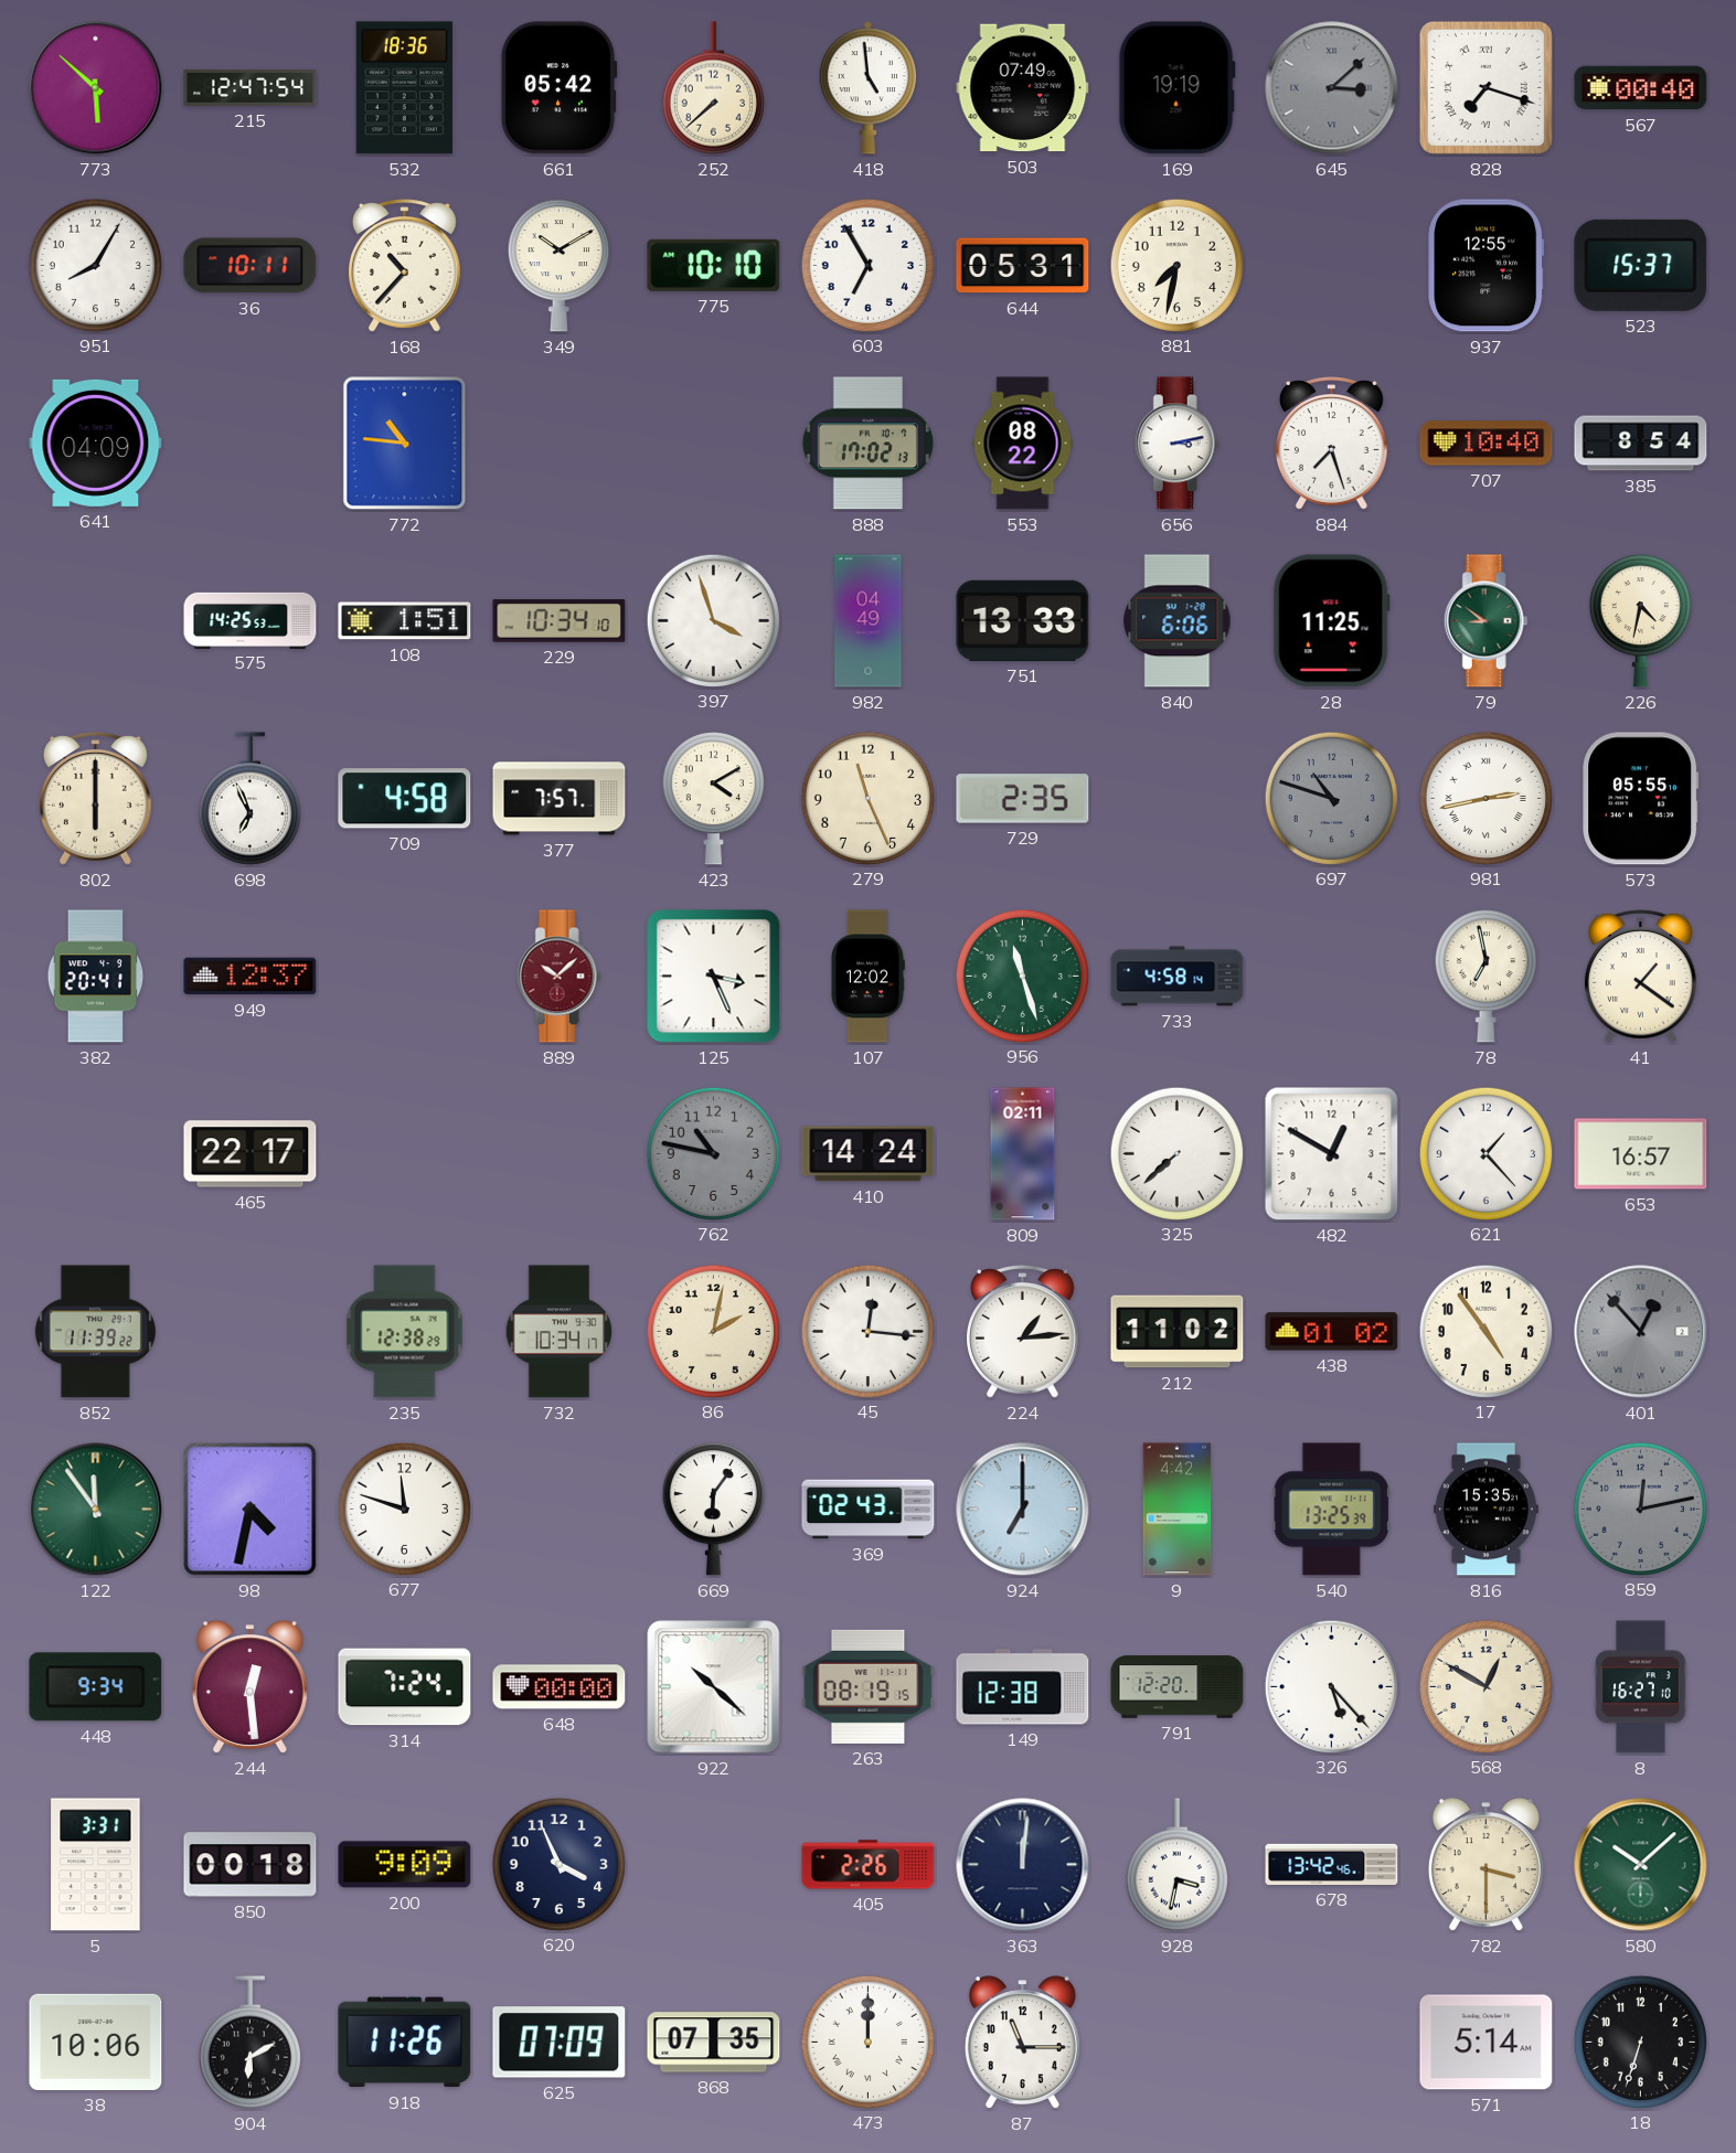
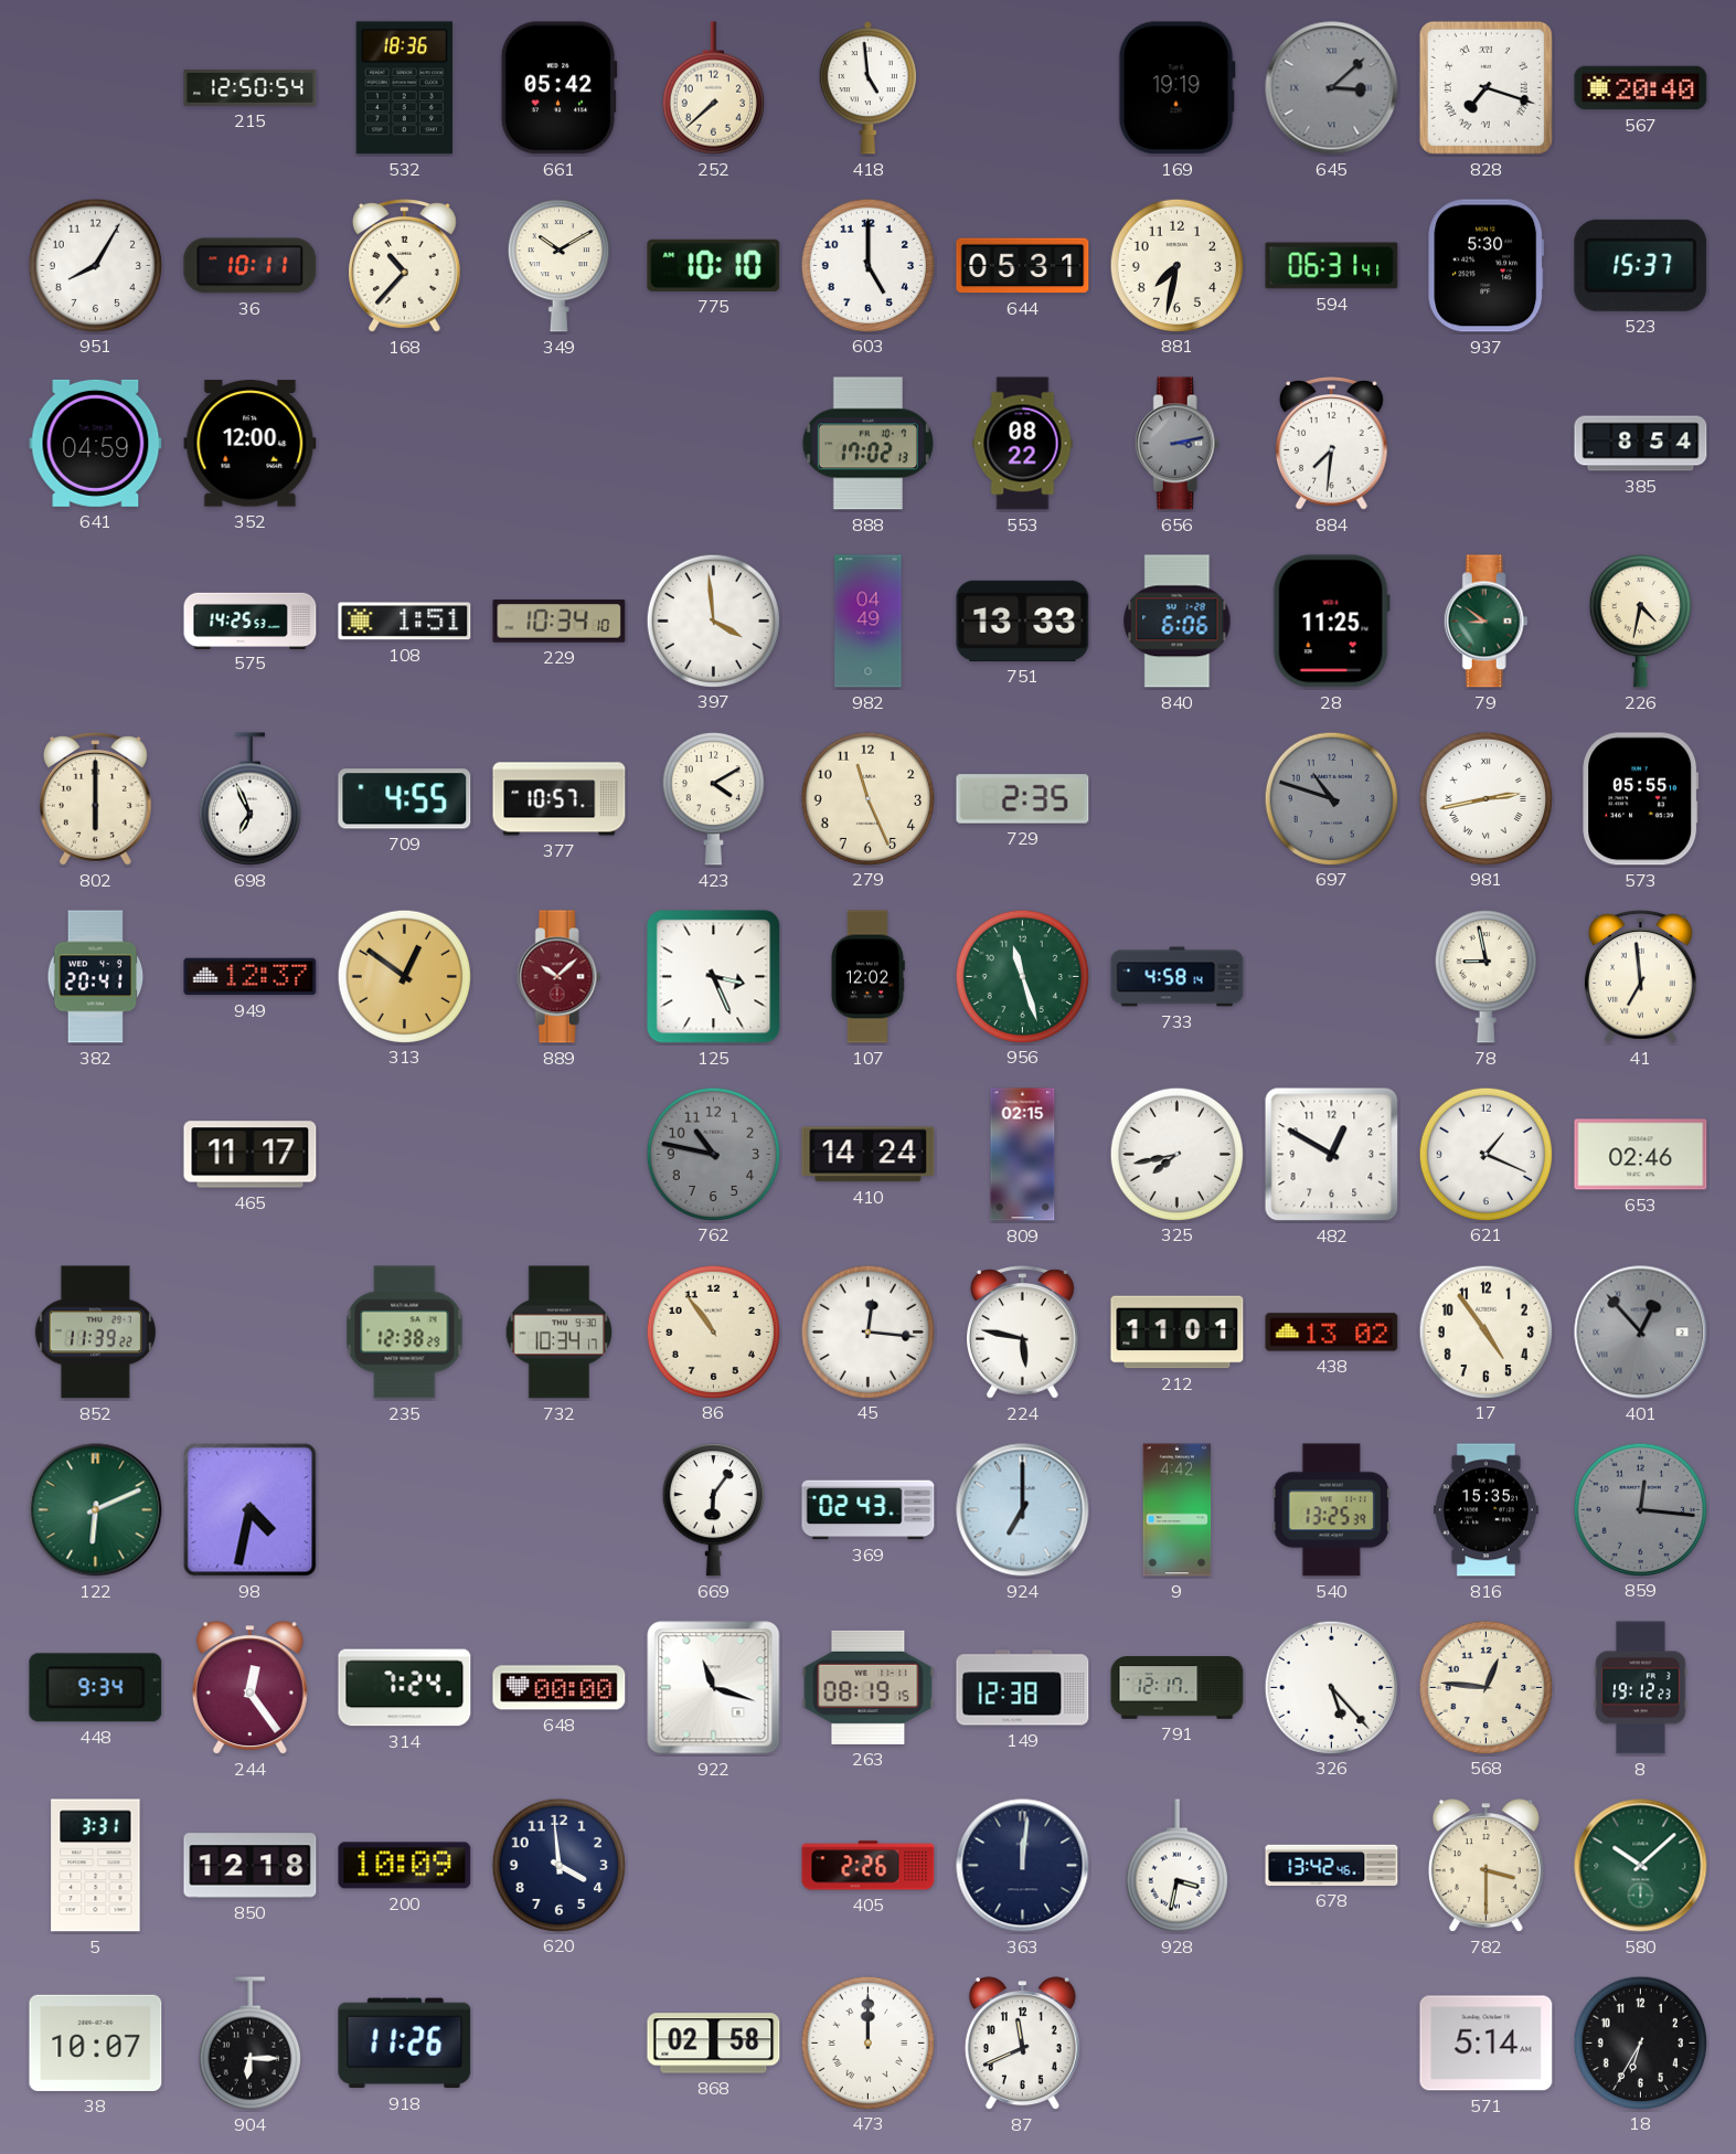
773: 5:52 -> none (96, 88)
215: 12:47 -> 12:50 (251, 87)
503: 07:49 -> none (1023, 88)
567: 00:40 -> 20:40 (1641, 88)
603: 6:55 -> 5:00 (867, 265)
594: none -> 06:31 (1332, 266)
937: 12:55 -> 5:30 (1487, 266)
641: 04:09 -> 04:59 (96, 443)
352: none -> 12:00 (251, 444)
772: 10:46 -> none (405, 444)
656 dial: white -> grey (1176, 444)
884: 7:27 -> 7:31 (1332, 444)
707: 10:40 -> none (1487, 444)
397: 3:57 -> 3:59 (713, 620)
709: 4:58 -> 4:55 (405, 799)
377: 7:57 -> 10:57 (560, 799)
313: none -> 12:51 (404, 976)
78: 6:58 -> 8:58 (1485, 977)
41: 1:21 -> 6:59 (1641, 977)
465: 22:17 -> 11:17 (251, 1155)
809: 02:11 -> 02:15 (1023, 1155)
325: 7:38 -> 7:43 (1176, 1154)
621: 1:23 -> 1:19 (1485, 1154)
653: 16:57 -> 02:46 (1641, 1155)
86: 2:02 -> 10:54 (713, 1331)
224: 1:14 -> 5:47 (1023, 1333)
212: 11:02 -> 11:01 (1178, 1333)
438: 01:02 -> 13:02 (1332, 1333)
122: 11:54 -> 6:11 (96, 1510)
677: 11:48 -> none (404, 1509)
859: 12:13 -> 12:16 (1640, 1509)
244: 12:29 -> 12:24 (249, 1688)
922: 10:22 -> 11:18 (714, 1688)
791: 12:20 -> 12:17 (1178, 1688)
568: 12:50 -> 12:46 (1485, 1687)
8: 16:27 -> 19:12 (1641, 1688)
850: 00:18 -> 12:18 (251, 1866)
200: 9:09 -> 10:09 (405, 1866)
620: 3:56 -> 3:59 (558, 1865)
38: 10:06 -> 10:07 (96, 2042)
904: 6:10 -> 6:15 (249, 2044)
625: 07:09 -> none (560, 2043)
868: 07:35 -> 02:58 (714, 2044)
87: 11:15 -> 11:41 (1022, 2044)
18: 6:33 -> 6:35 (1640, 2042)
